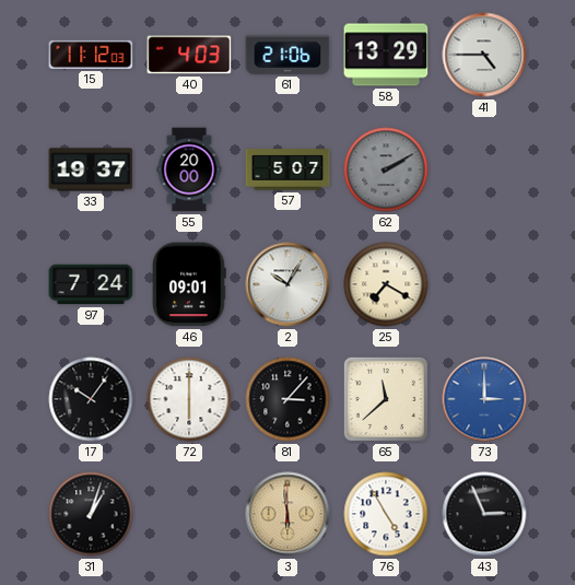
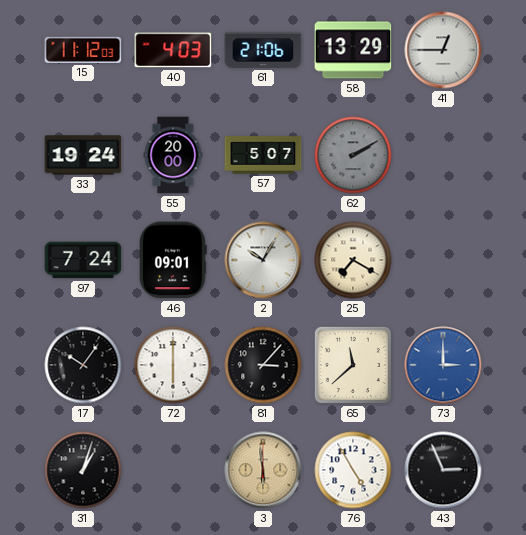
41: 4:45 -> 12:45 (443, 50)
33: 19:37 -> 19:24 (83, 155)
